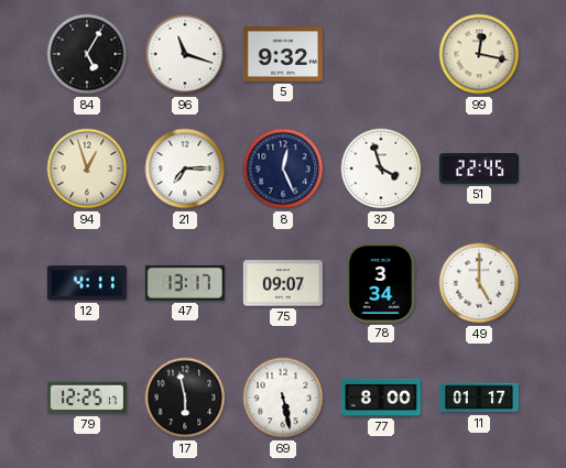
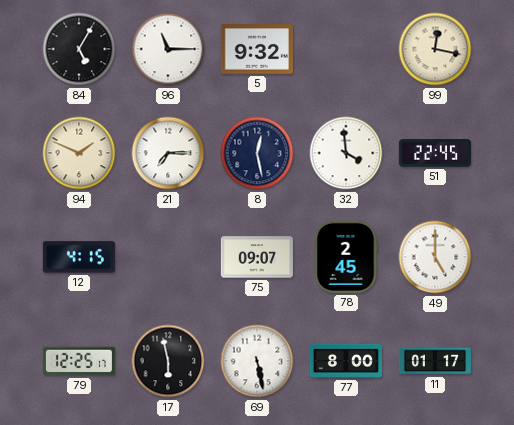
96: 11:18 -> 11:15 (168, 49)
94: 12:57 -> 1:49 (79, 153)
8: 12:26 -> 12:28 (257, 153)
32: 3:57 -> 3:59 (346, 153)
12: 4:11 -> 4:15 (79, 257)
47: 13:17 -> none (185, 283)
78: 3:34 -> 2:45 (346, 257)
